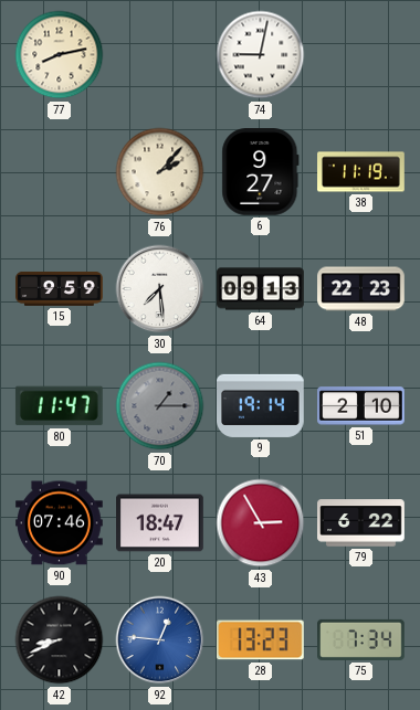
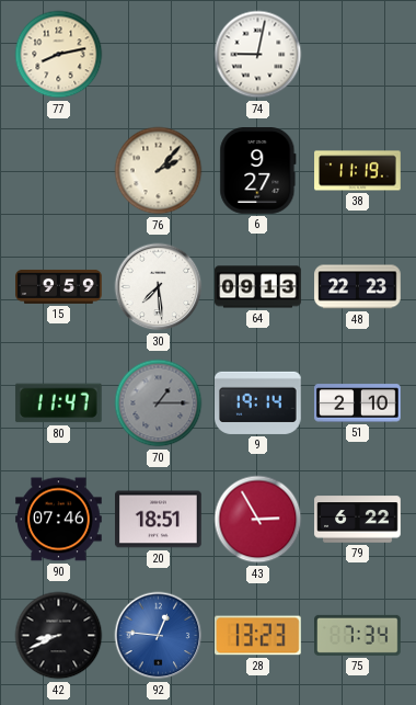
20: 18:47 -> 18:51 (159, 520)
